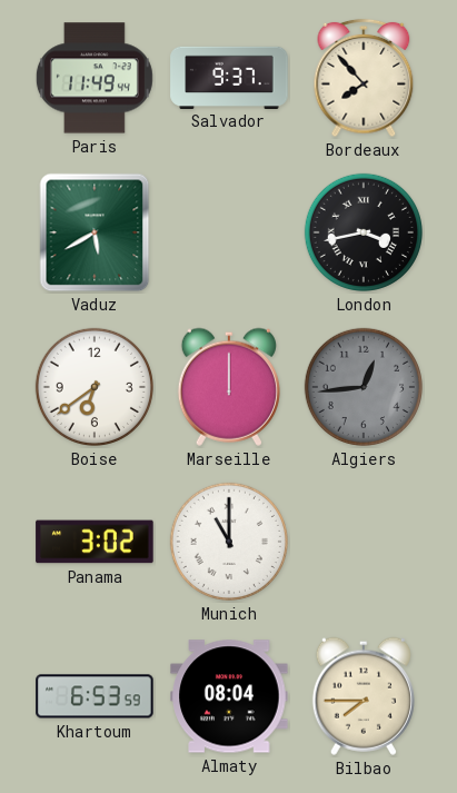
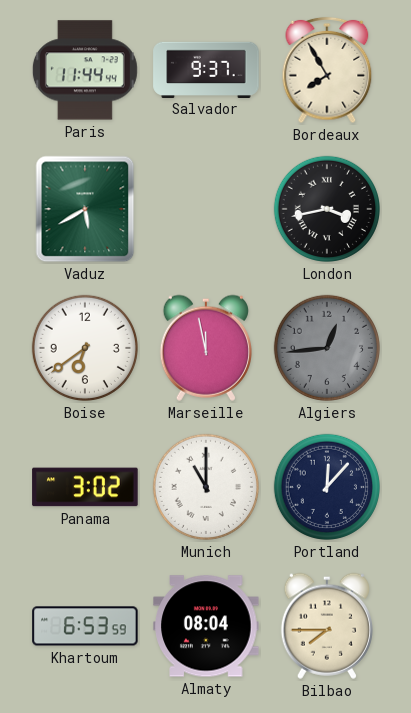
Paris: 11:49 -> 11:44 (85, 70)
Bordeaux: 7:53 -> 7:55 (327, 70)
Marseille: 12:00 -> 11:58 (206, 348)
Portland: none -> 12:07 (327, 487)
